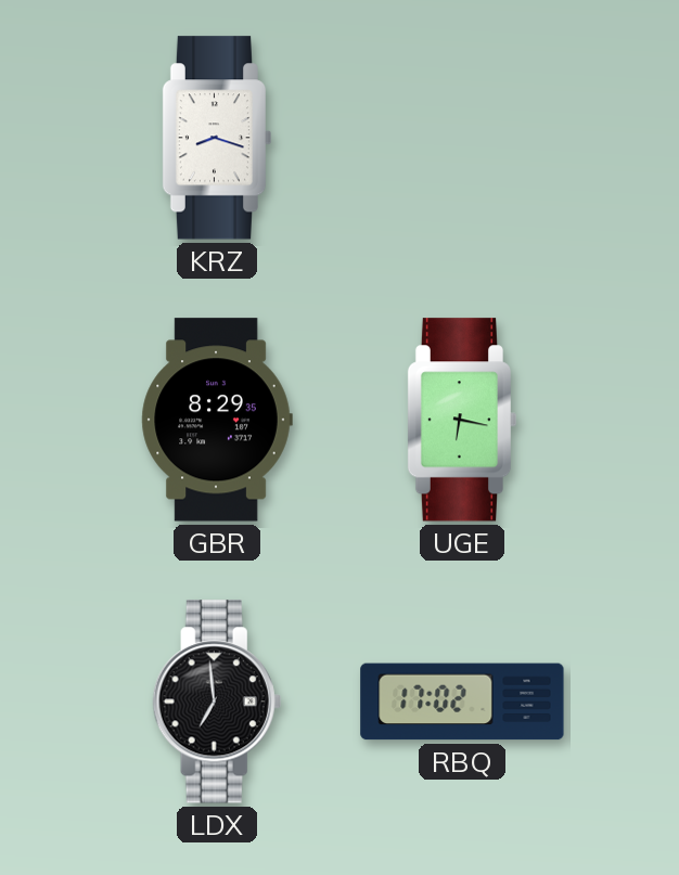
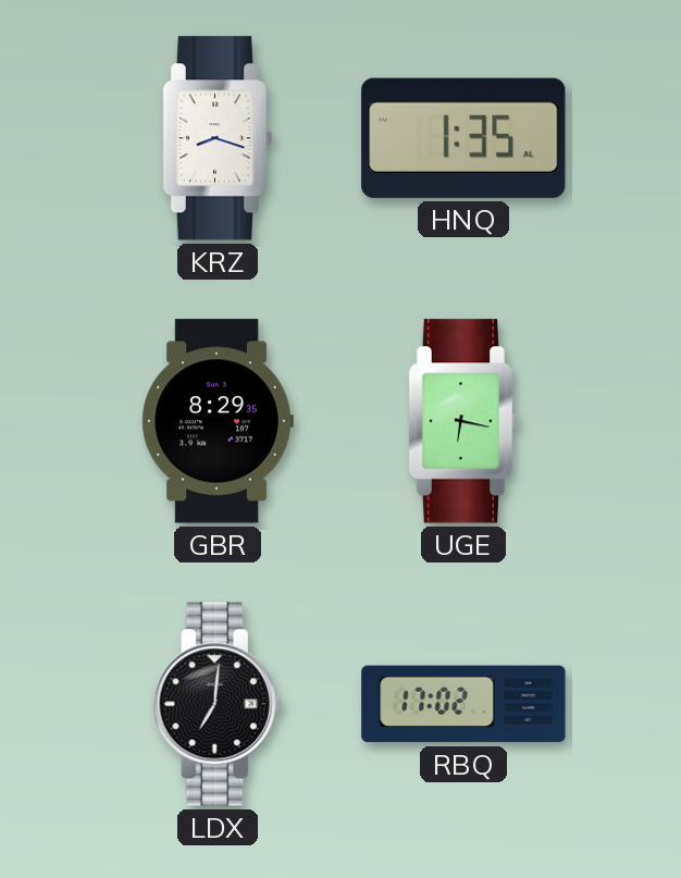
HNQ: none -> 1:35 (463, 138)
LDX: 6:59 -> 7:01 (218, 704)
